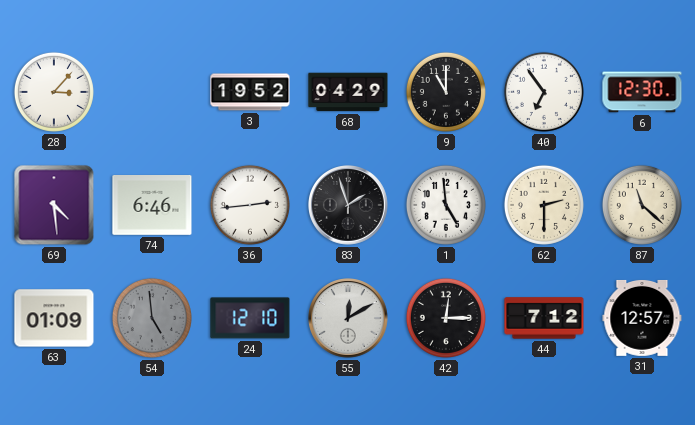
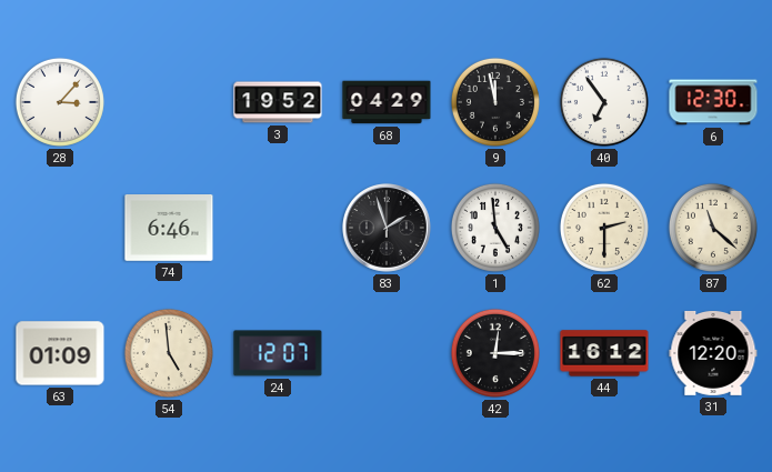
9: 11:00 -> 11:58 (495, 102)
69: 4:29 -> none (54, 205)
36: 2:44 -> none (250, 205)
54 dial: grey -> cream (169, 353)
24: 12:10 -> 12:07 (278, 353)
55: 12:10 -> none (349, 319)
44: 7:12 -> 16:12 (604, 353)
31: 12:57 -> 12:20 (713, 353)
